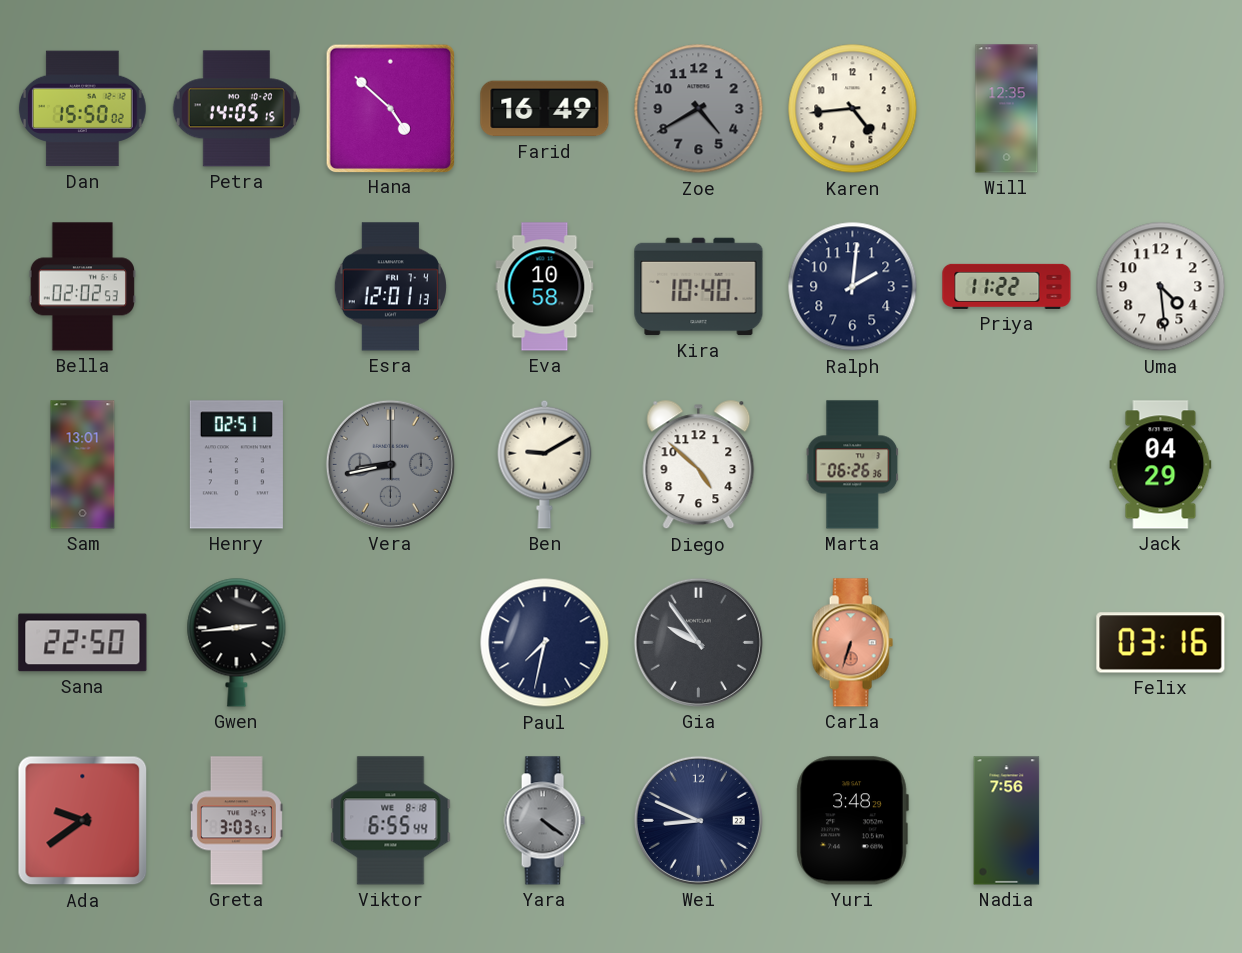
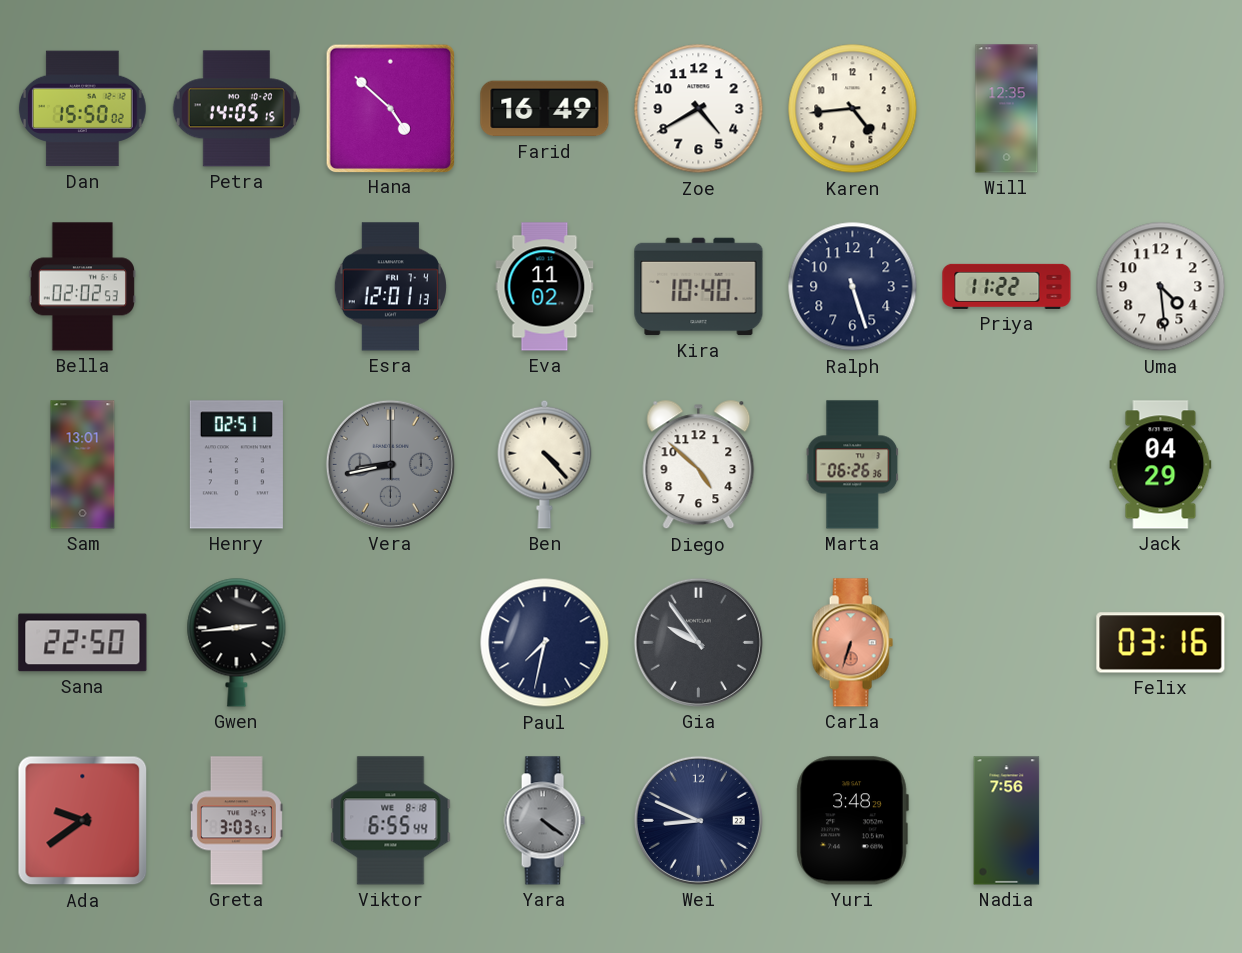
Zoe dial: grey -> white (699, 109)
Eva: 10:58 -> 11:02 (545, 287)
Ralph: 2:01 -> 5:27 (853, 287)
Ben: 9:10 -> 4:23 (545, 464)
